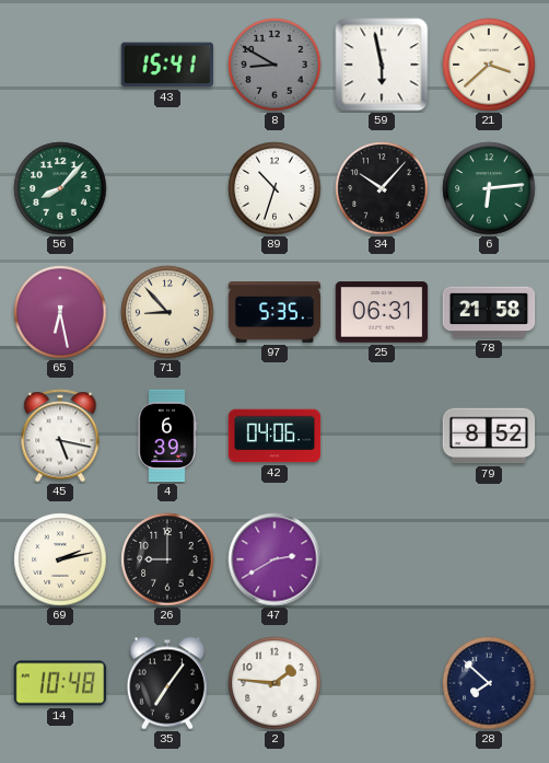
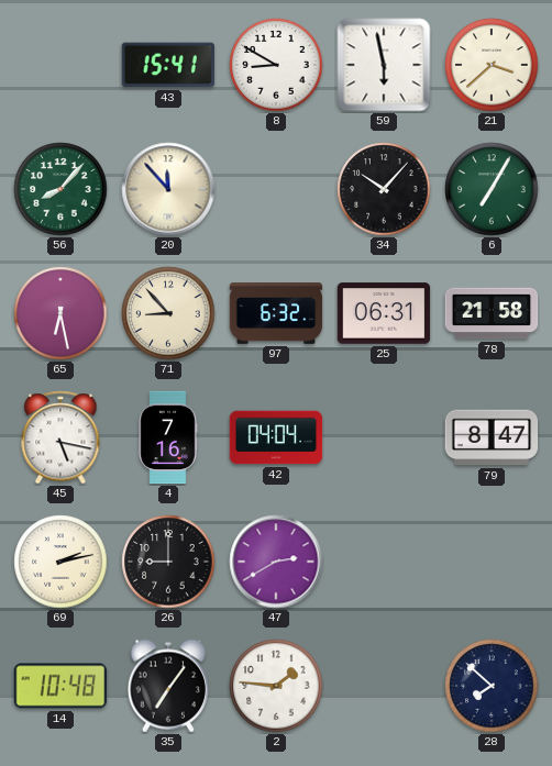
8 dial: grey -> white (276, 65)
20: none -> 11:53 (168, 189)
89: 10:33 -> none (274, 188)
6: 6:14 -> 7:05 (492, 189)
97: 5:35 -> 6:32 (276, 314)
4: 6:39 -> 7:16 (168, 437)
42: 04:06 -> 04:04 (276, 437)
79: 8:52 -> 8:47 (492, 437)
